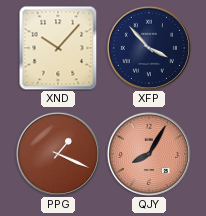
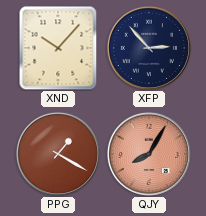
XFP: 3:53 -> 2:53 (149, 48)
PPG: 1:19 -> 1:20 (58, 154)
